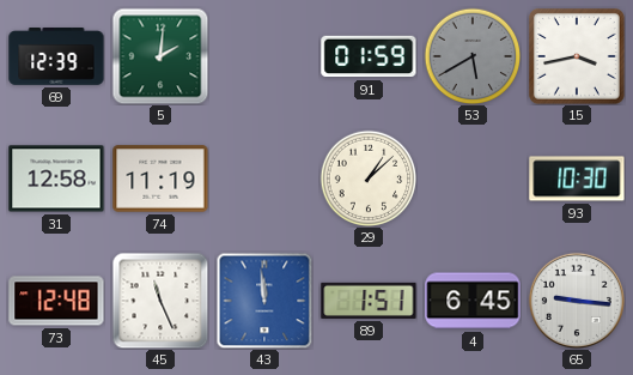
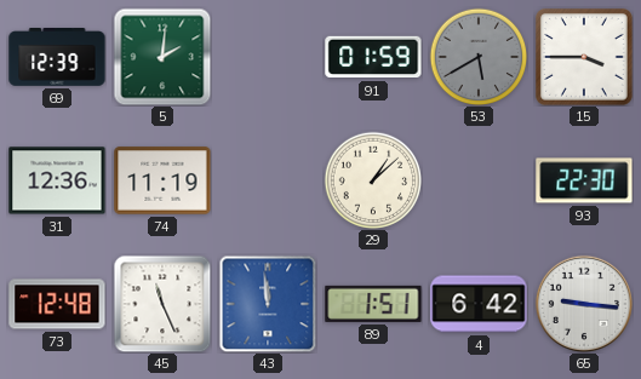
15: 3:43 -> 3:45 (584, 57)
31: 12:58 -> 12:36 (57, 180)
93: 10:30 -> 22:30 (584, 180)
4: 6:45 -> 6:42 (479, 304)
